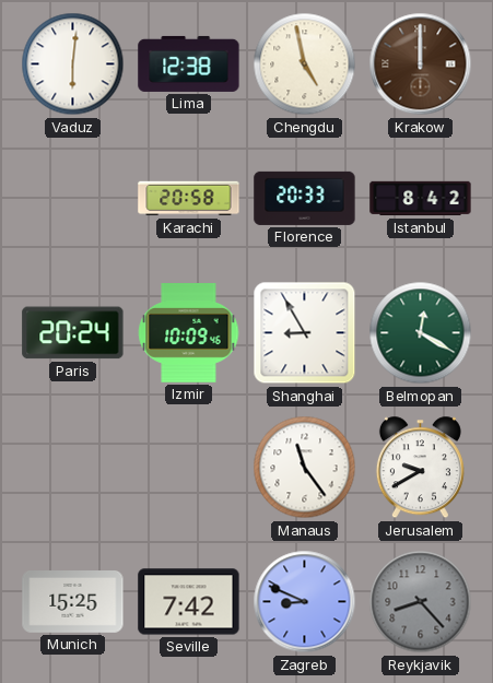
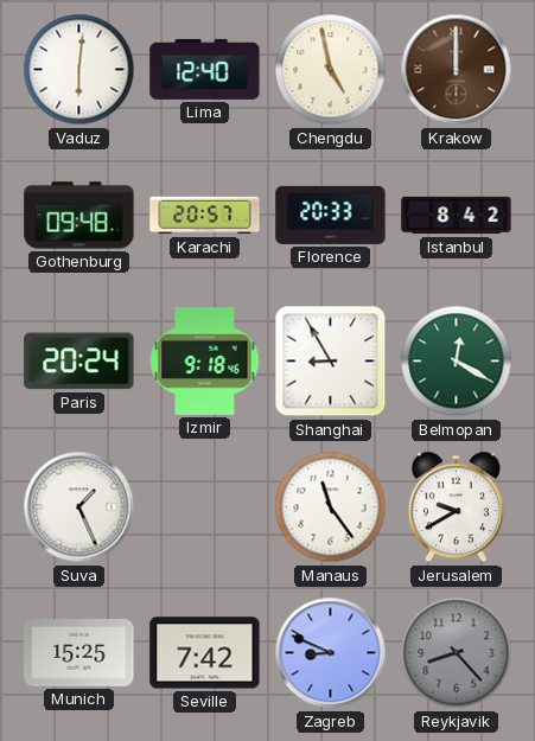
Lima: 12:38 -> 12:40 (205, 69)
Gothenburg: none -> 09:48 (79, 216)
Karachi: 20:58 -> 20:57 (205, 216)
Izmir: 10:09 -> 9:18 (205, 362)
Suva: none -> 1:26 (79, 507)
